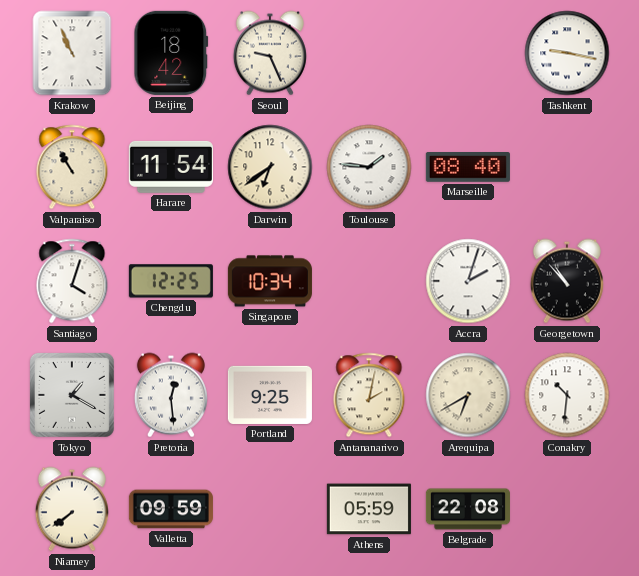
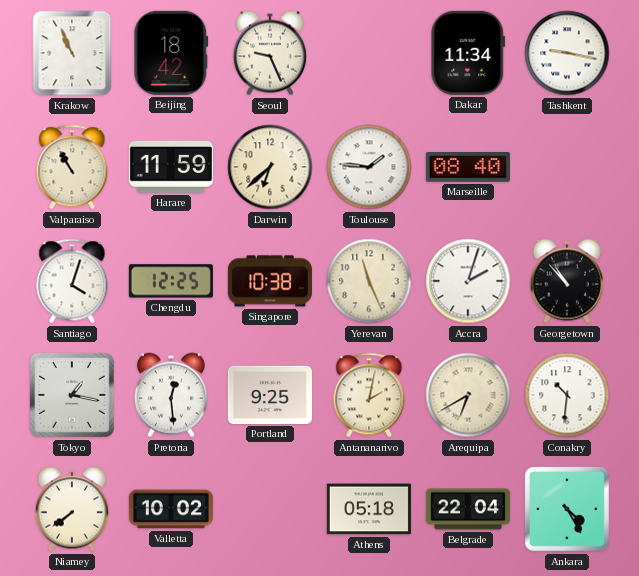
Dakar: none -> 11:34 (468, 53)
Harare: 11:54 -> 11:59 (171, 167)
Darwin: 6:39 -> 6:38 (270, 167)
Singapore: 10:34 -> 10:38 (270, 281)
Yerevan: none -> 11:26 (369, 281)
Tokyo: 1:20 -> 1:17 (72, 395)
Valletta: 09:59 -> 10:02 (171, 509)
Athens: 05:59 -> 05:18 (369, 509)
Belgrade: 22:08 -> 22:04 (468, 509)
Ankara: none -> 4:25 (567, 509)
